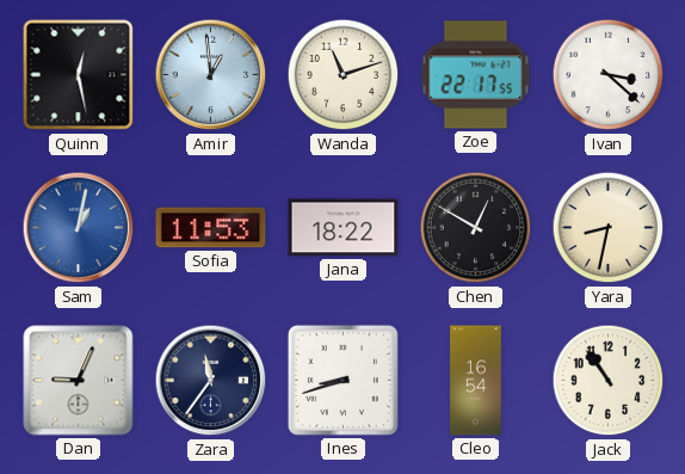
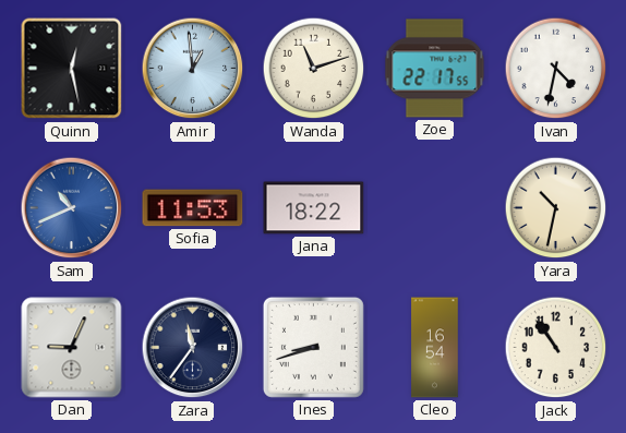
Ivan: 3:22 -> 4:32 (556, 69)
Sam: 1:02 -> 10:41 (72, 208)
Chen: 12:50 -> none (476, 228)
Yara: 8:32 -> 10:32 (556, 208)
